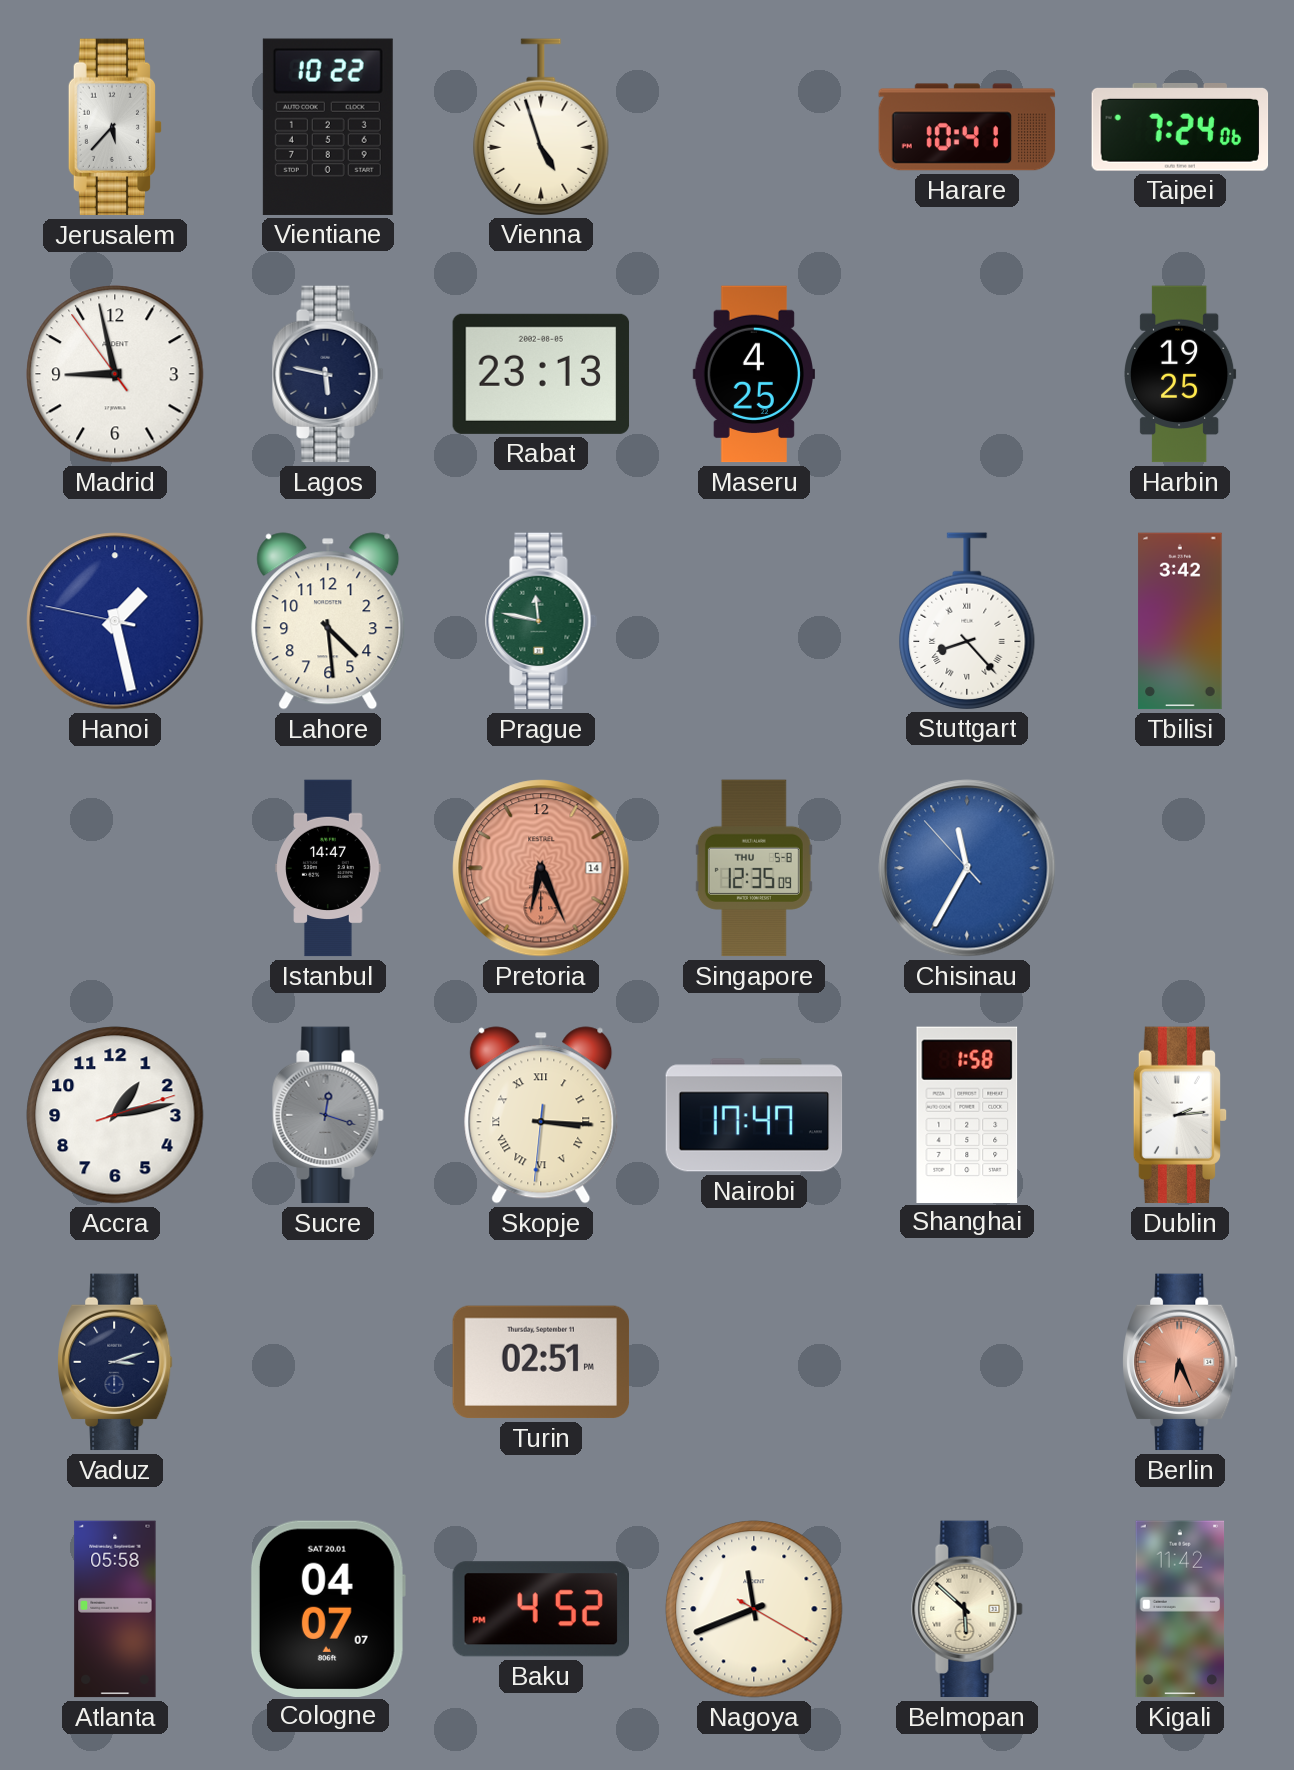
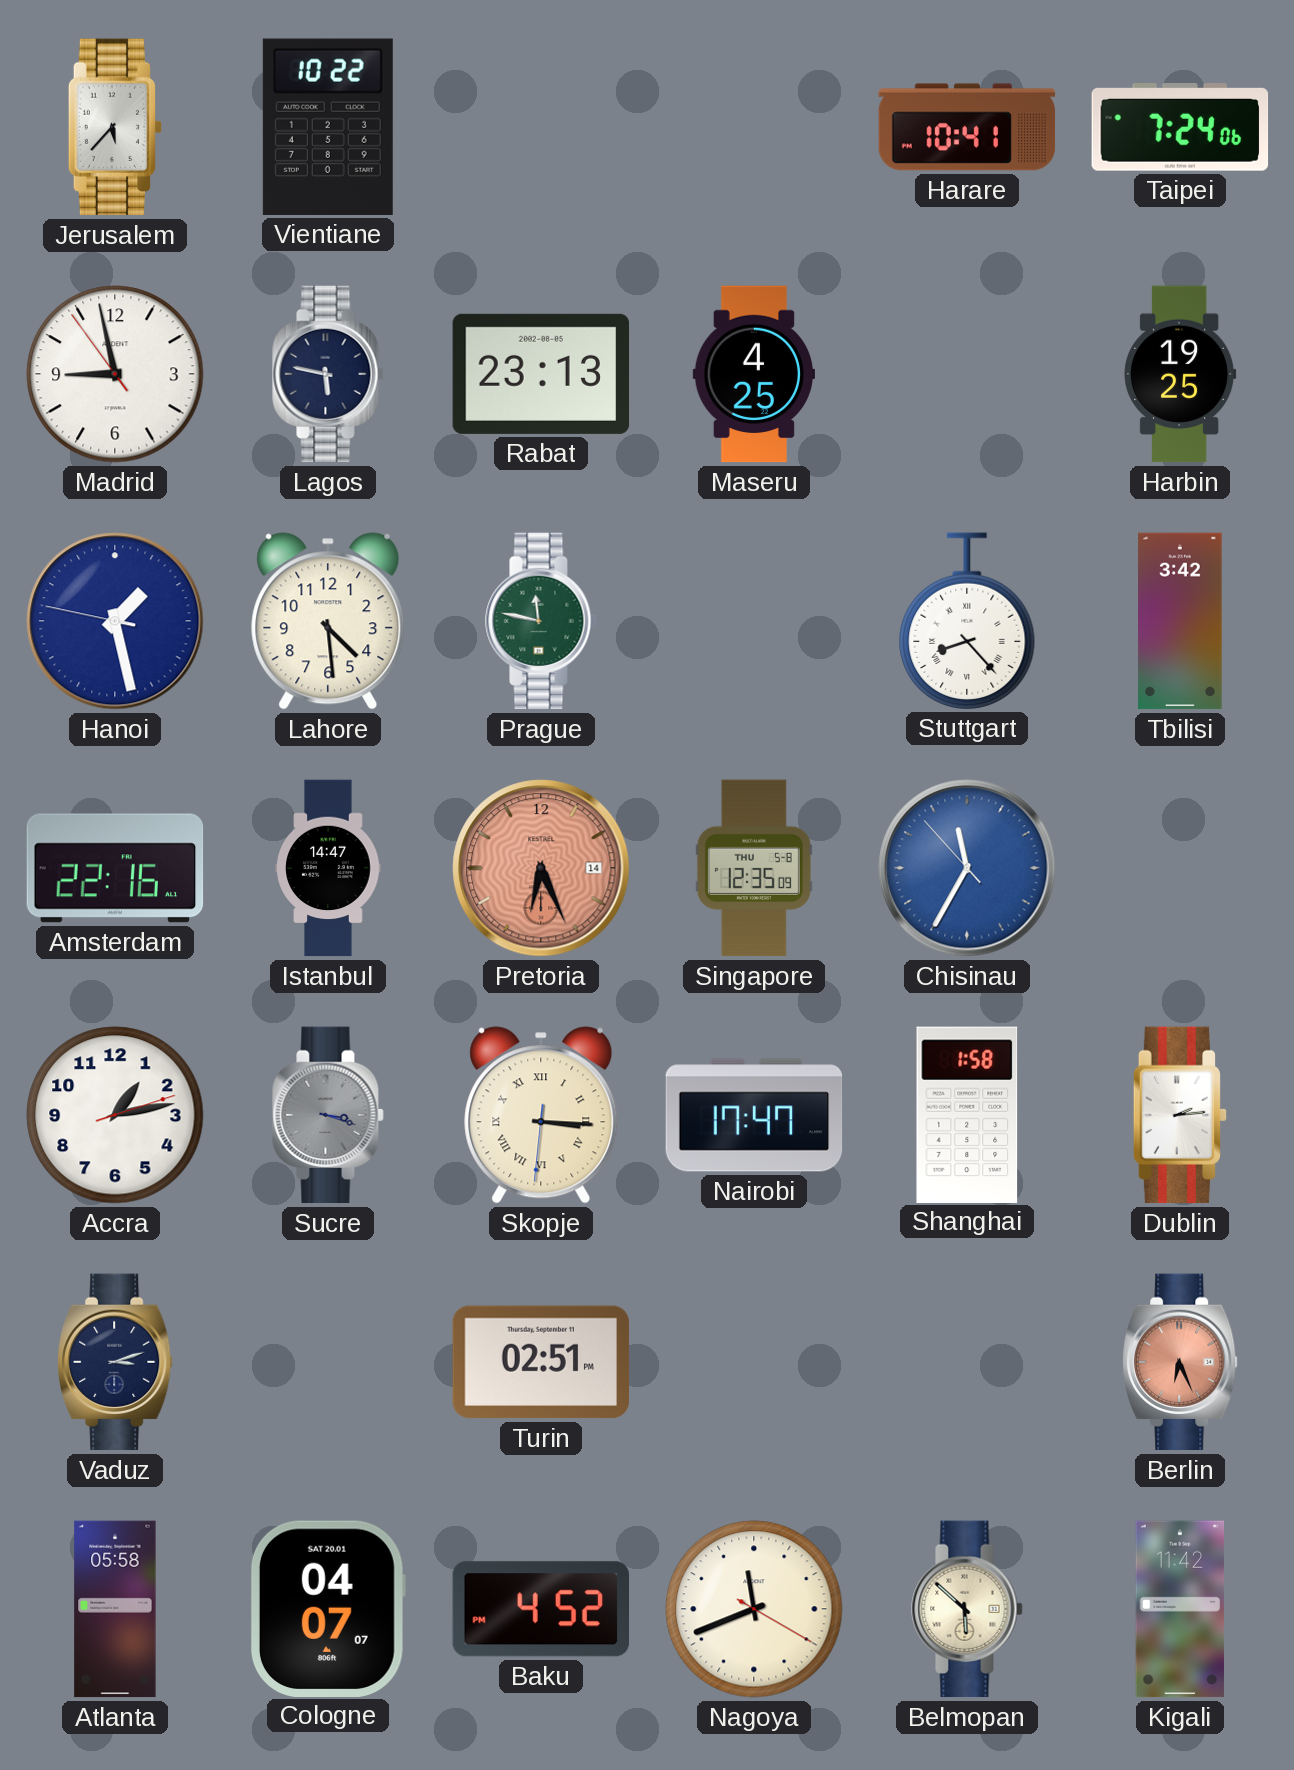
Vienna: 4:57 -> none (541, 127)
Amsterdam: none -> 22:16 (115, 868)
Sucre: 12:18 -> 3:18 (328, 1115)
